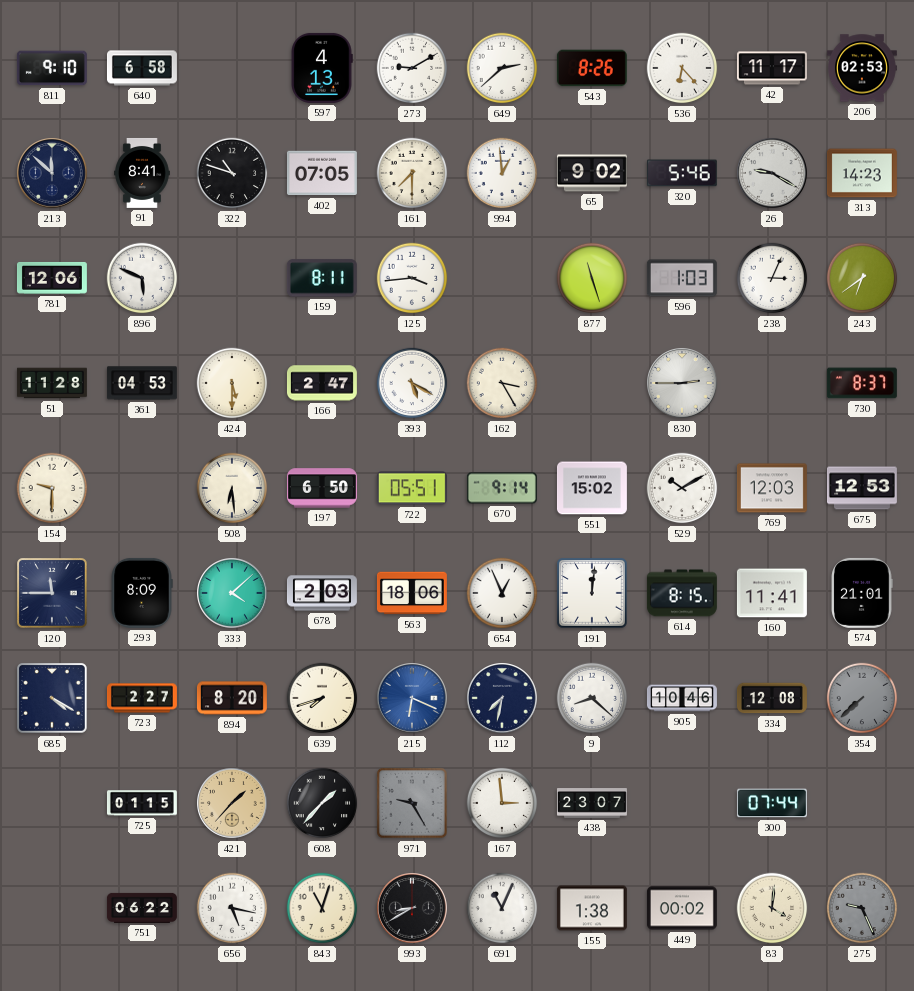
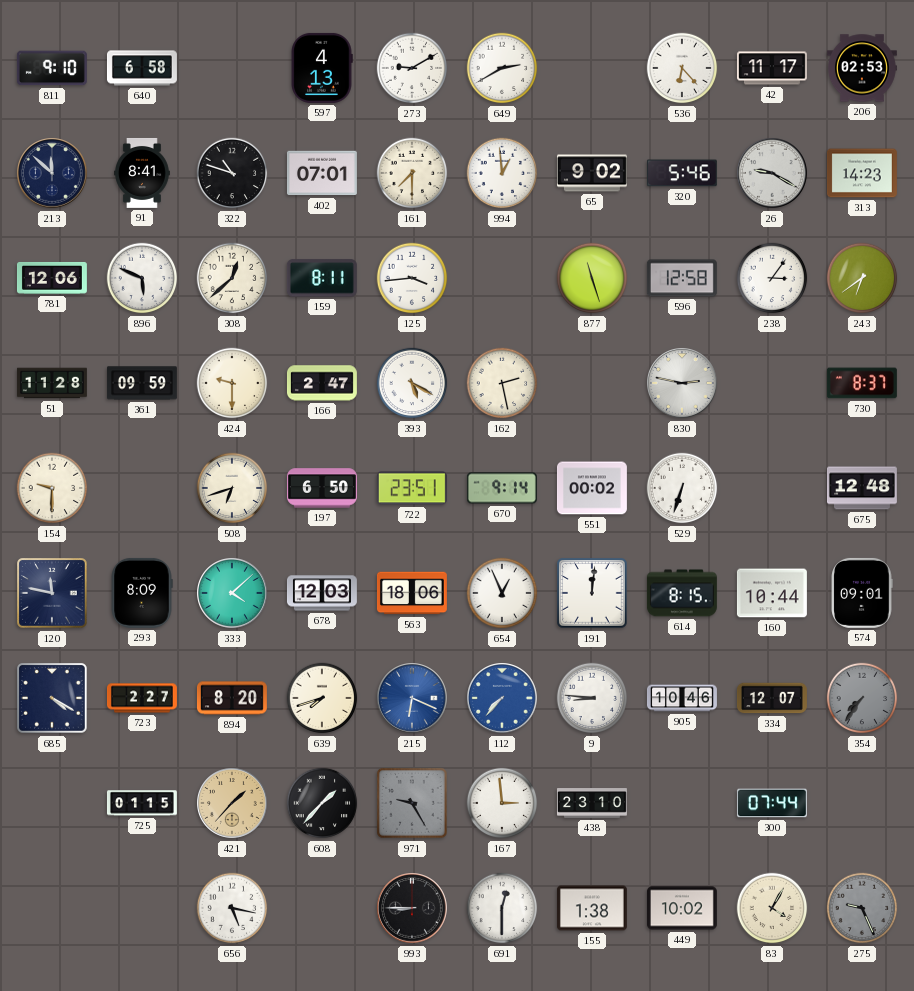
649: 2:38 -> 2:40 (502, 68)
543: 8:26 -> none (592, 68)
402: 07:05 -> 07:01 (322, 173)
308: none -> 12:38 (232, 278)
596: 1:03 -> 12:58 (682, 278)
238: 3:04 -> 3:06 (772, 278)
361: 04:53 -> 09:59 (142, 383)
424: 5:30 -> 9:30 (232, 383)
162: 3:25 -> 2:28 (502, 383)
830: 2:45 -> 2:47 (683, 384)
508: 6:29 -> 6:42 (232, 488)
722: 05:51 -> 23:51 (412, 488)
551: 15:02 -> 00:02 (592, 488)
529: 10:10 -> 6:33 (682, 488)
769: 12:03 -> none (772, 488)
675: 12:53 -> 12:48 (862, 488)
120: 11:45 -> 11:47 (52, 593)
678: 2:03 -> 12:03 (322, 593)
160: 11:41 -> 10:44 (772, 593)
574: 21:01 -> 09:01 (862, 593)
112: 7:32 -> 7:37 (503, 699)
112 dial: navy -> blue (503, 699)
9: 8:22 -> 8:46 (592, 698)
334: 12:08 -> 12:07 (772, 698)
354: 7:38 -> 7:36 (862, 698)
438: 23:07 -> 23:10 (592, 803)
751: 06:22 -> none (142, 908)
843: 11:03 -> none (322, 908)
993: 8:40 -> 8:45 (413, 909)
691: 11:04 -> 12:30 (502, 908)
449: 00:02 -> 10:02 (682, 908)
83: 4:01 -> 4:05 (772, 908)
